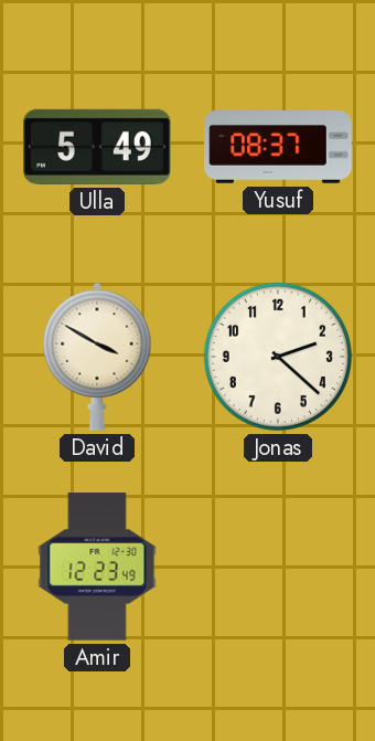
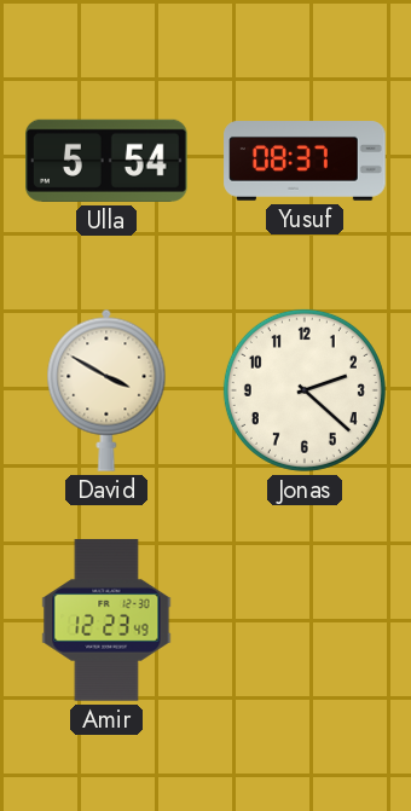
Ulla: 5:49 -> 5:54 (106, 161)
